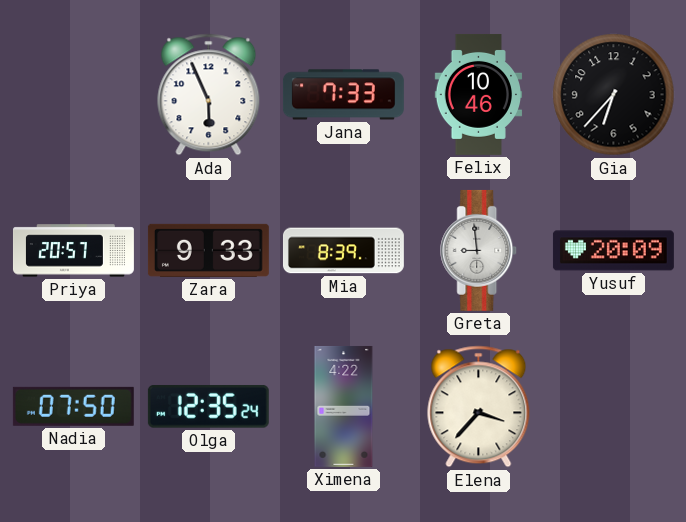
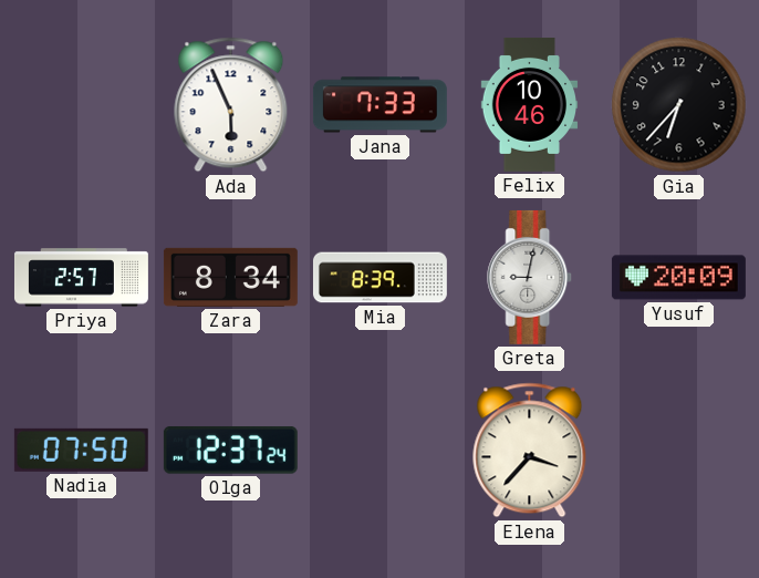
Priya: 20:57 -> 2:57 (81, 278)
Zara: 9:33 -> 8:34 (230, 277)
Greta: 8:59 -> 9:02 (530, 277)
Olga: 12:35 -> 12:37 (230, 451)
Ximena: 4:22 -> none (344, 406)
